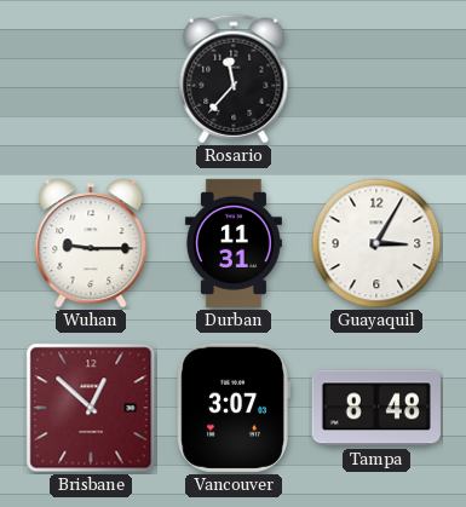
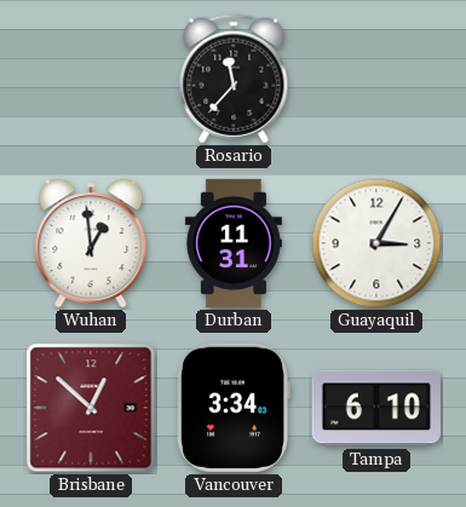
Wuhan: 9:15 -> 12:59 (91, 243)
Vancouver: 3:07 -> 3:34 (234, 408)
Tampa: 8:48 -> 6:10 (376, 408)
